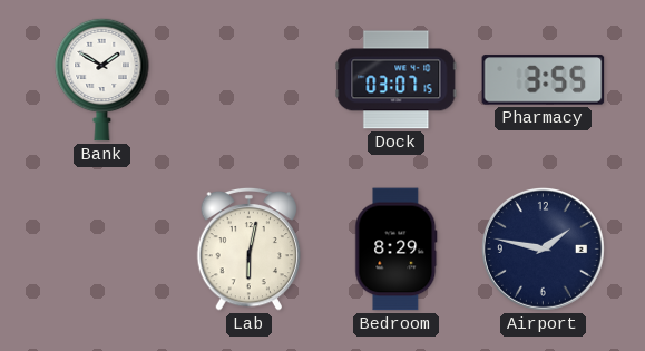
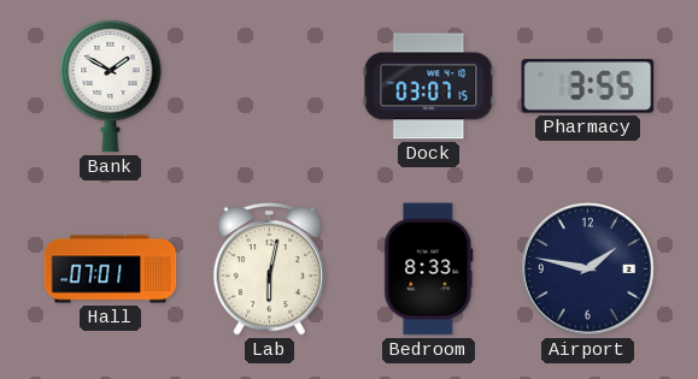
Hall: none -> 07:01 (111, 270)
Bedroom: 8:29 -> 8:33 (429, 270)
